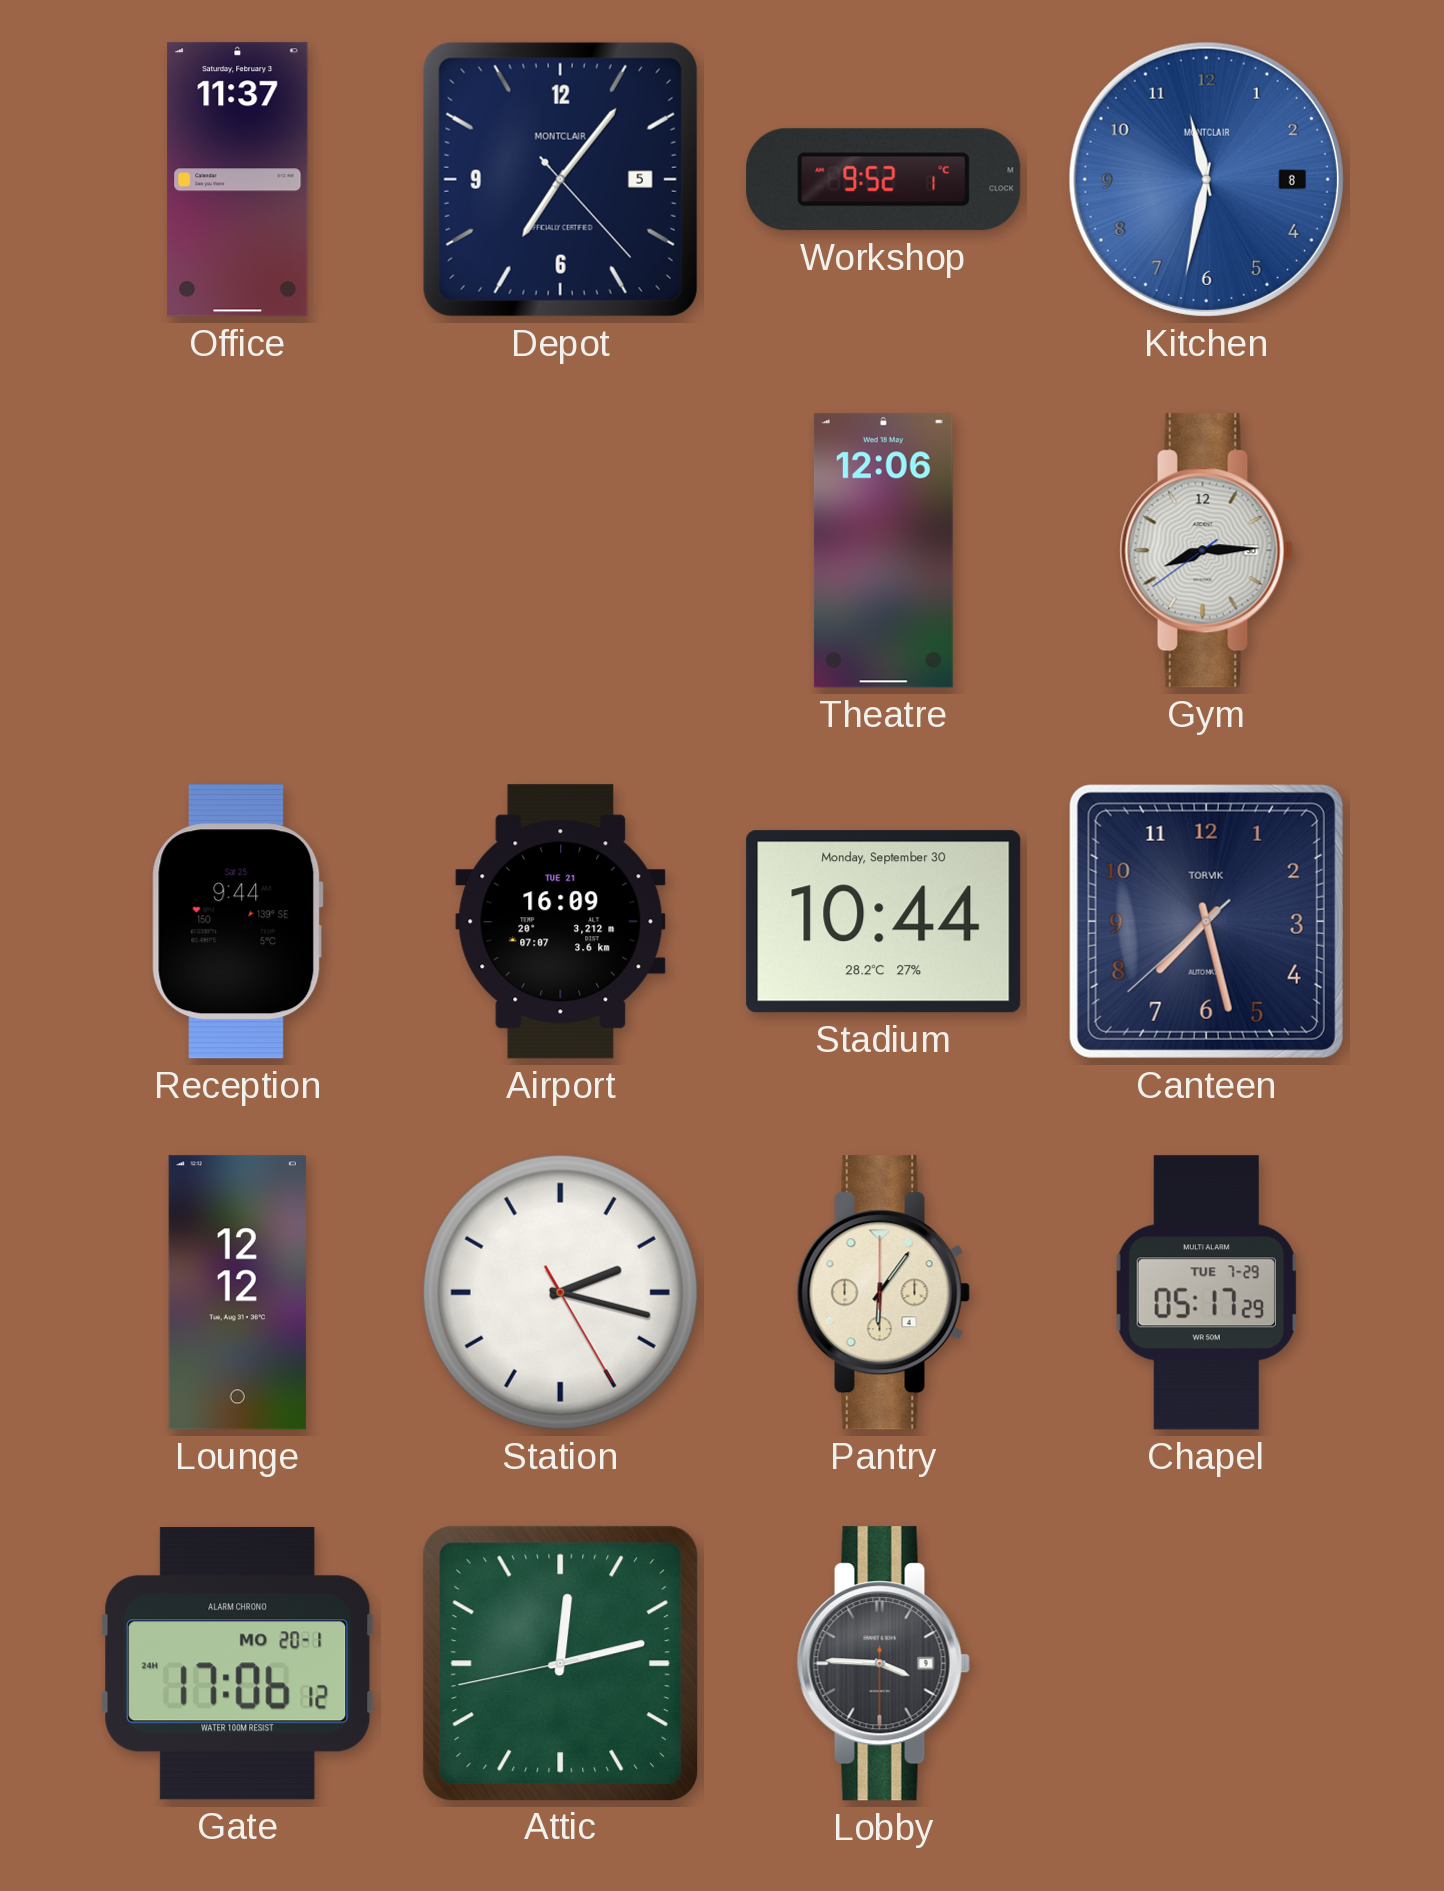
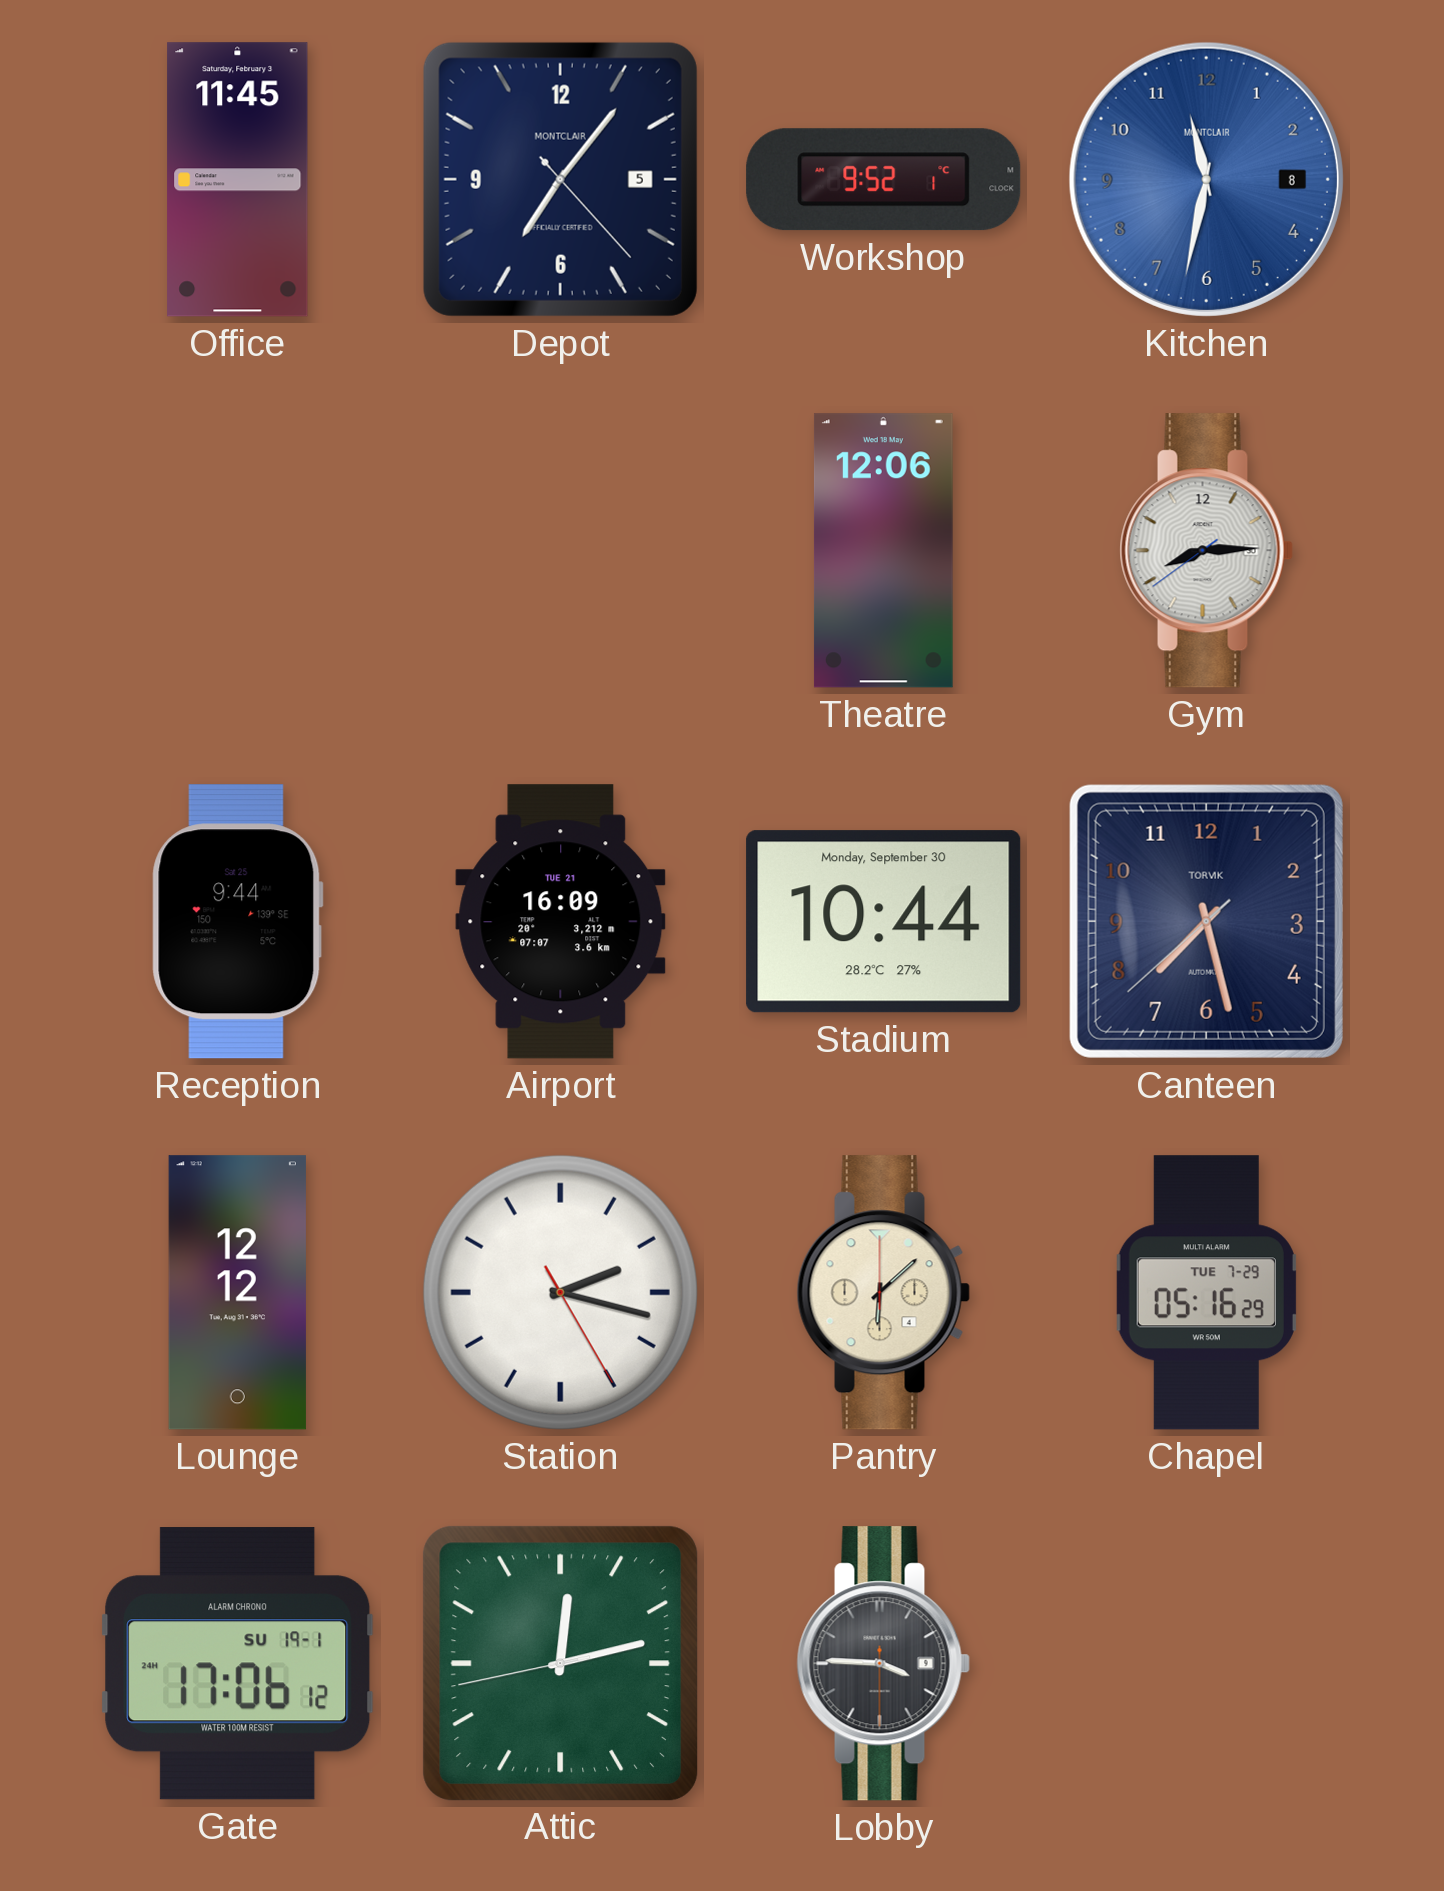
Office: 11:37 -> 11:45 (238, 180)
Pantry: 6:06 -> 6:08 (883, 1293)
Chapel: 05:17 -> 05:16 (1206, 1293)
Gate date: MO 20-1 -> SU 19-1 (238, 1664)
